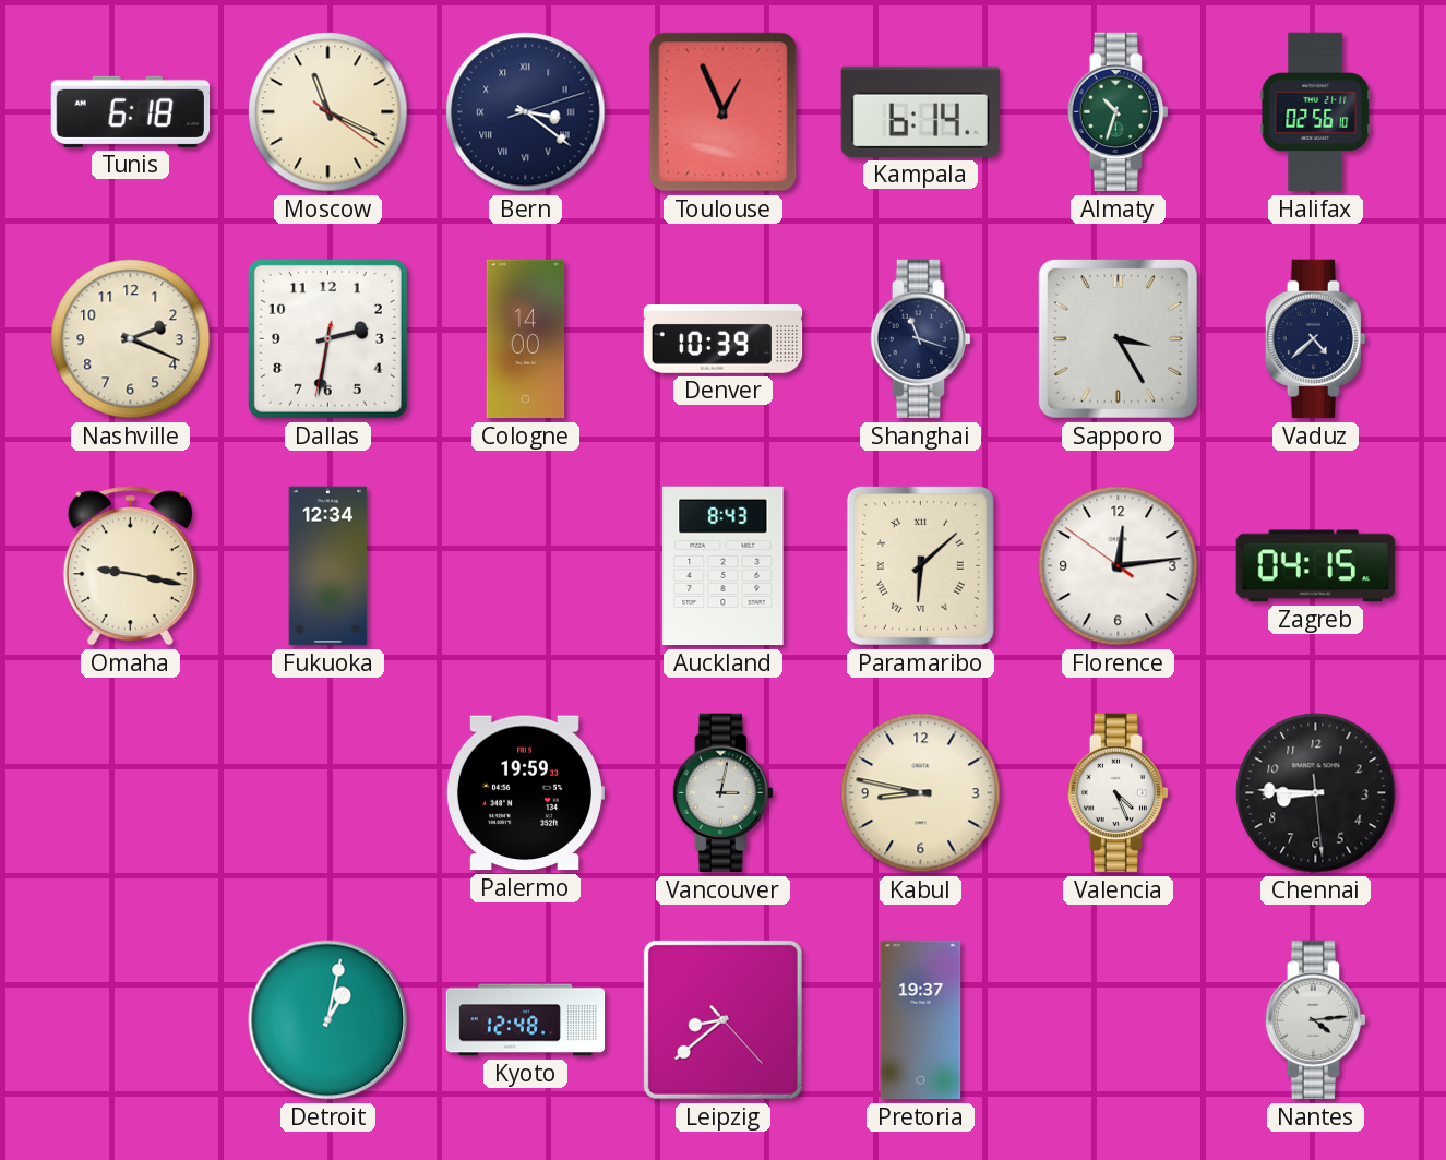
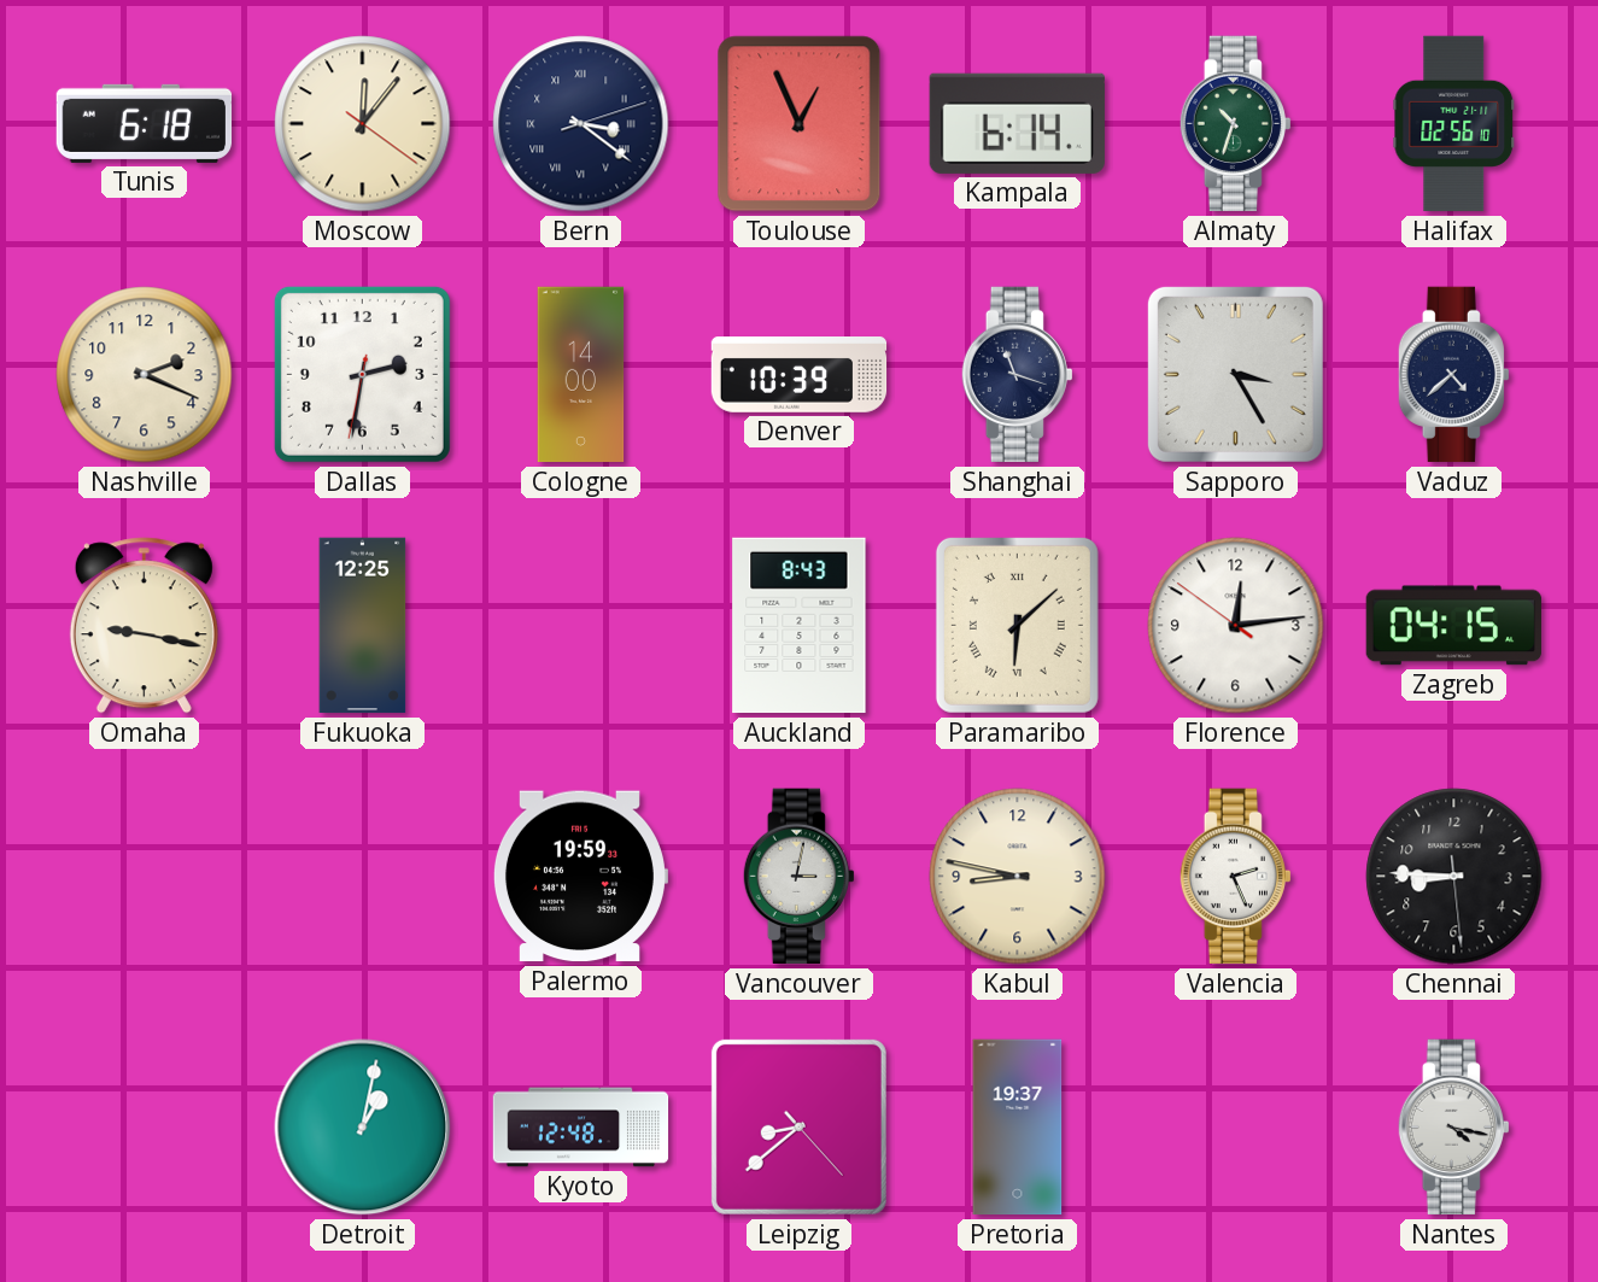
Moscow: 11:19 -> 12:06 (363, 124)
Fukuoka: 12:34 -> 12:25 (363, 626)
Valencia: 4:26 -> 2:26 (1235, 877)
Nantes: 4:14 -> 4:17 (1453, 1128)
